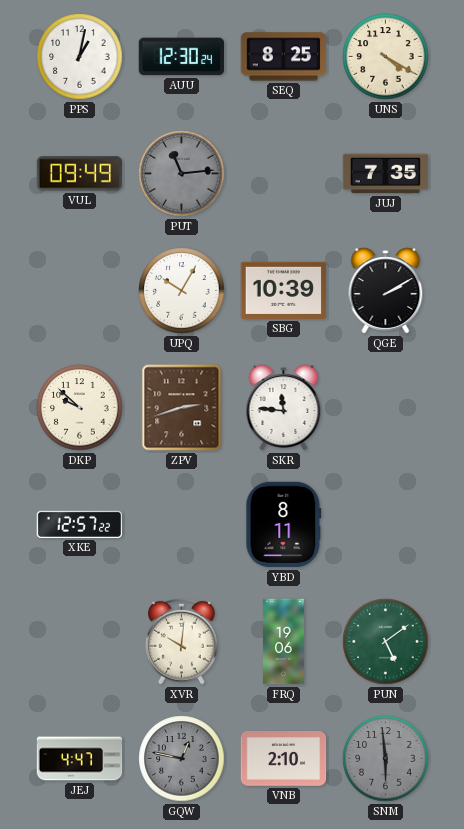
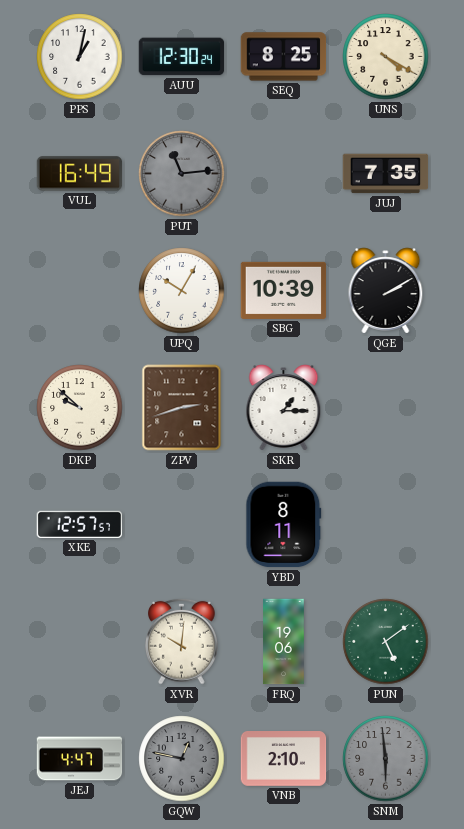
VUL: 09:49 -> 16:49 (80, 174)
SKR: 11:46 -> 1:15 (284, 408)
XKE: 12:57:22 -> 12:57:57 (80, 524)
